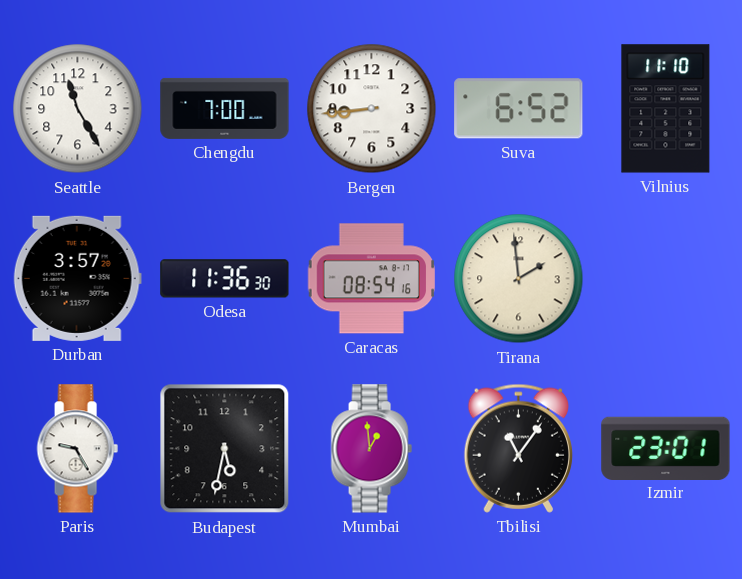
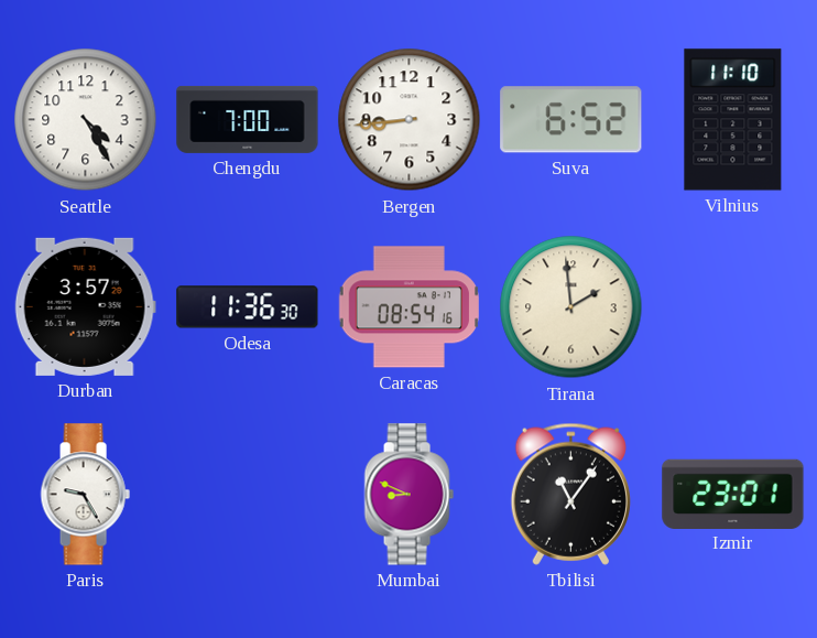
Seattle: 11:25 -> 4:25 (86, 120)
Budapest: 5:32 -> none (225, 449)
Mumbai: 12:59 -> 8:49 (408, 495)
